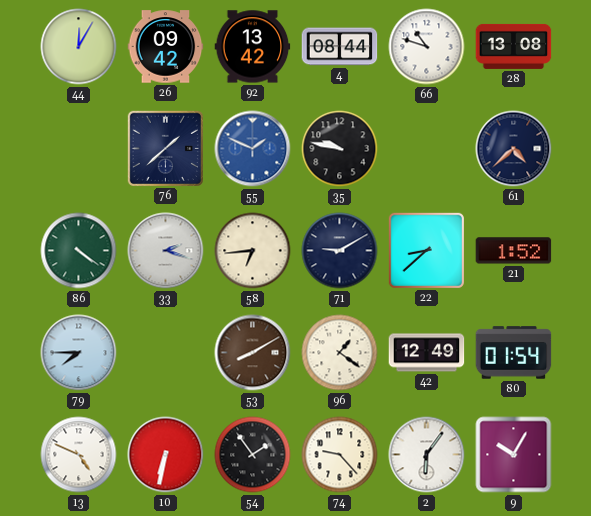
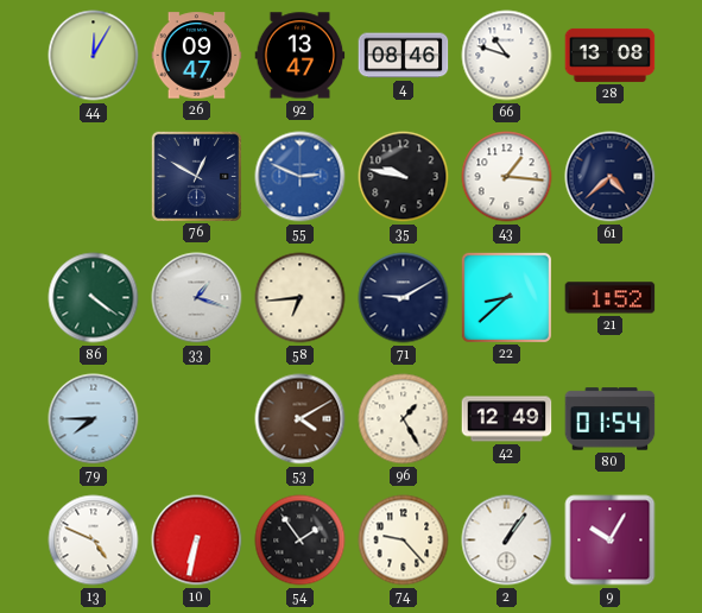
26: 09:42 -> 09:47 (197, 56)
92: 13:42 -> 13:47 (301, 56)
4: 08:44 -> 08:46 (404, 56)
76: 1:38 -> 12:50 (196, 176)
55: 1:49 -> 2:49 (301, 177)
43: none -> 1:16 (507, 177)
33: 2:18 -> 1:18 (197, 298)
53: 8:10 -> 4:10 (301, 419)
96: 1:21 -> 1:25 (404, 419)
2: 6:06 -> 1:06 (507, 541)
